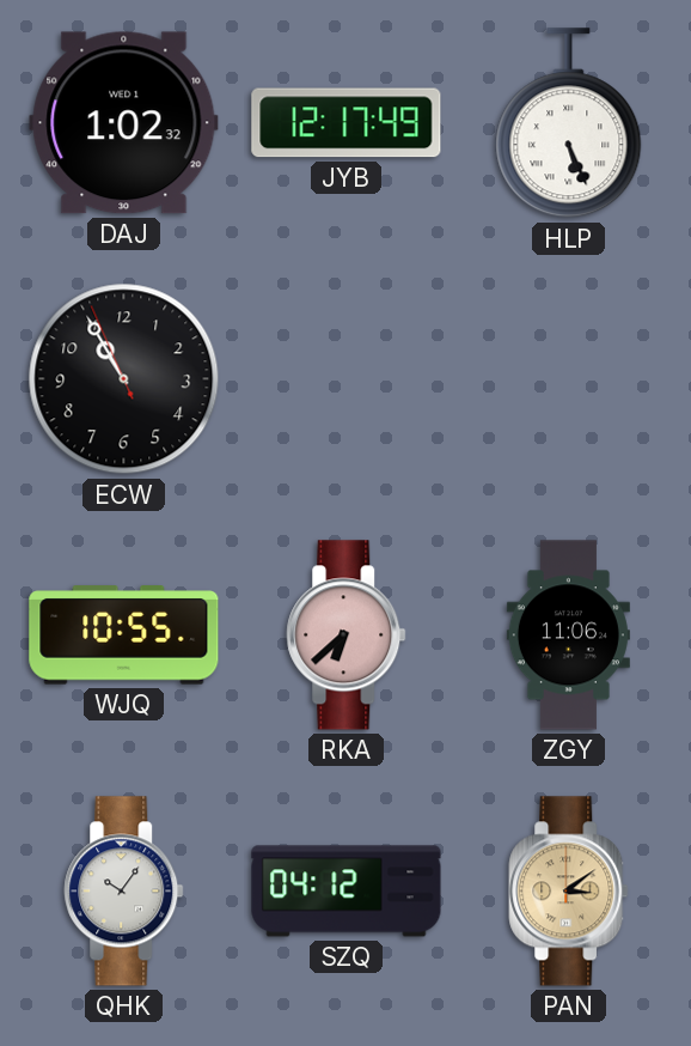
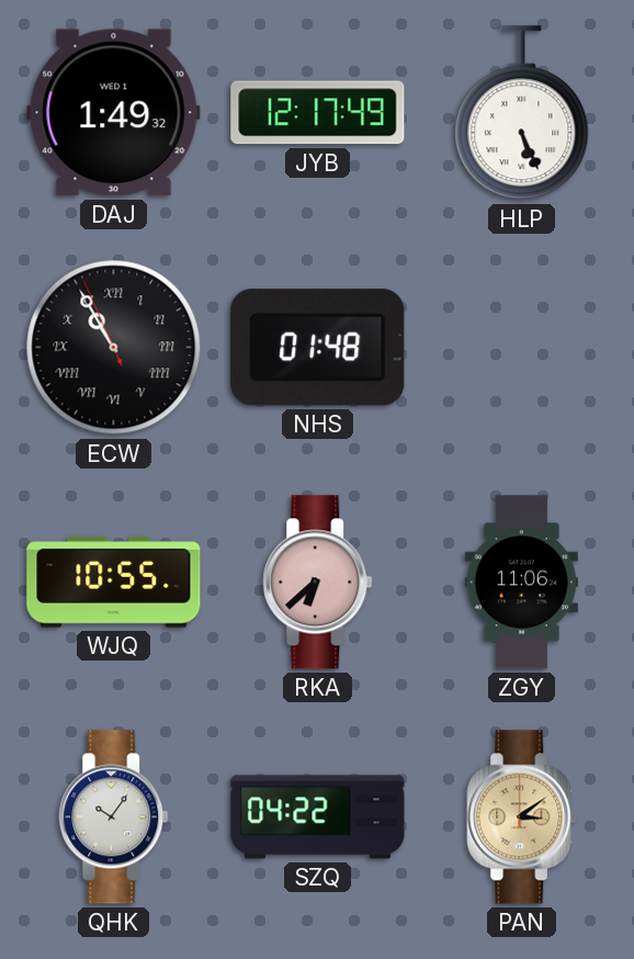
DAJ: 1:02 -> 1:49 (114, 113)
ECW numerals: Arabic -> Roman (114, 348)
NHS: none -> 01:48 (318, 348)
SZQ: 04:12 -> 04:22 (318, 817)
